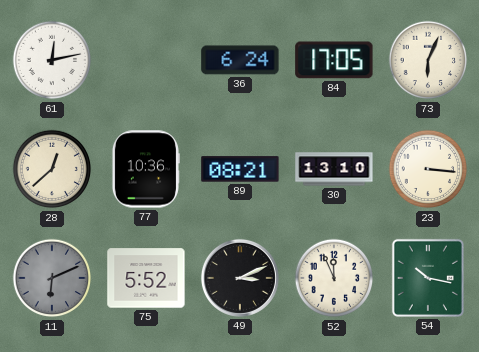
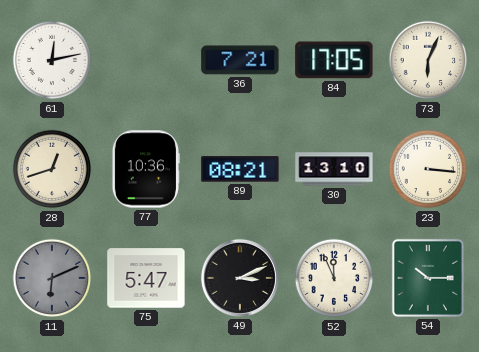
36: 6:24 -> 7:21 (240, 60)
28: 12:38 -> 12:42 (52, 169)
75: 5:52 -> 5:47 (146, 278)
54: 10:17 -> 10:15 (428, 278)
